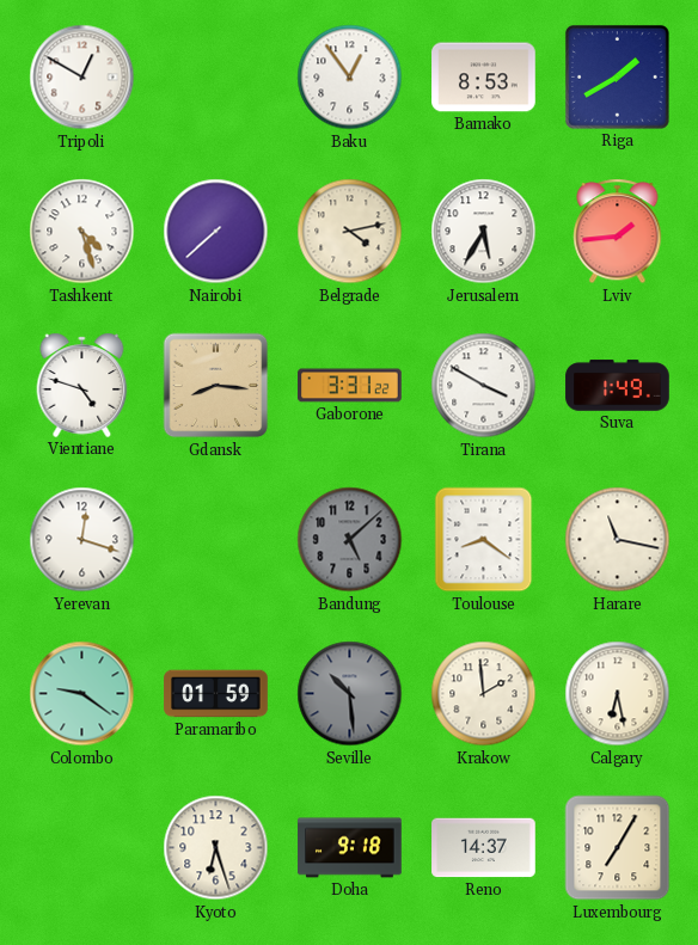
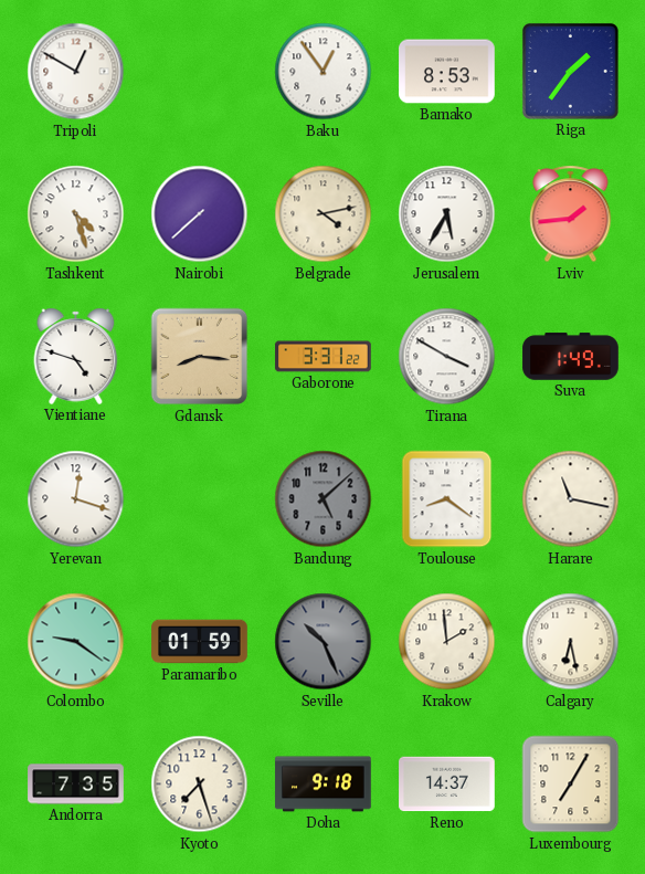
Riga: 1:40 -> 1:36 (570, 71)
Seville: 10:29 -> 10:26 (324, 642)
Andorra: none -> 7:35 (76, 785)
Kyoto: 6:27 -> 7:27 (200, 785)
